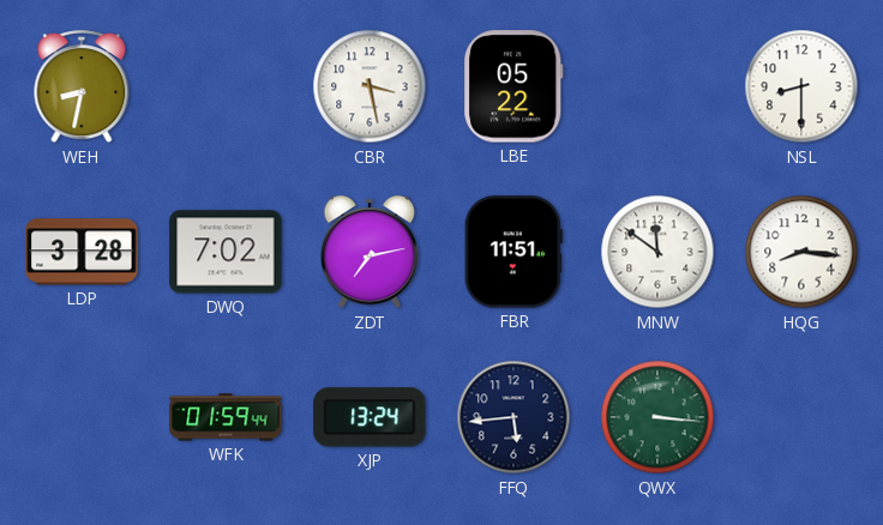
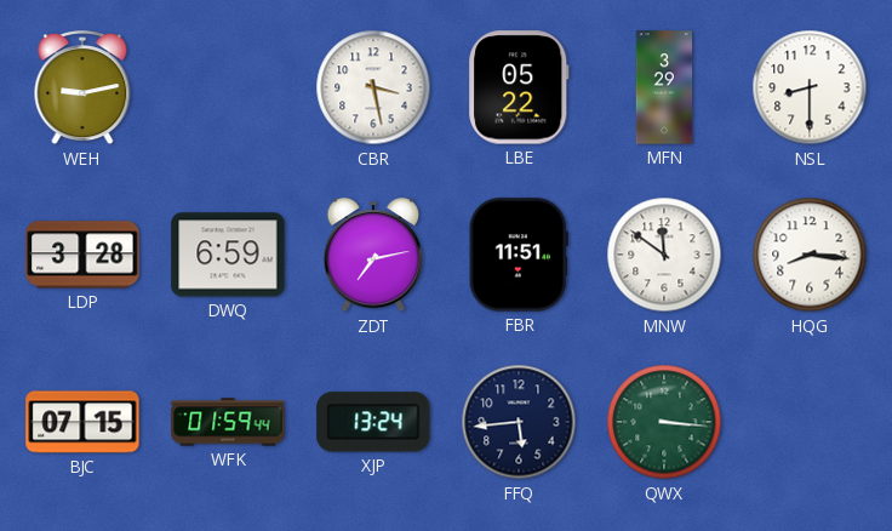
WEH: 8:32 -> 9:13 (82, 88)
MFN: none -> 3:29 (664, 87)
DWQ: 7:02 -> 6:59 (228, 255)
BJC: none -> 07:15 (82, 422)
